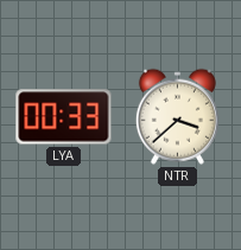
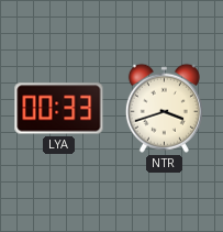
NTR: 3:38 -> 3:42 (164, 108)
